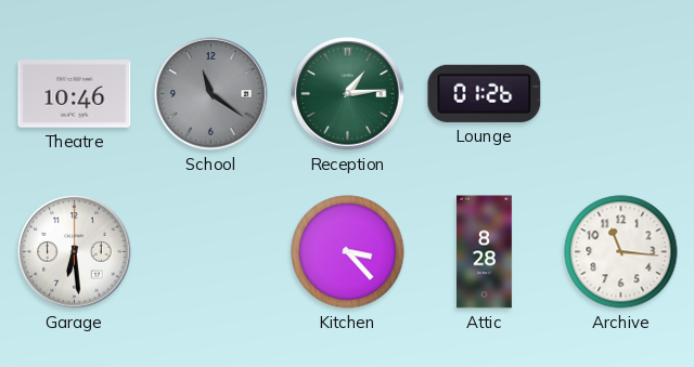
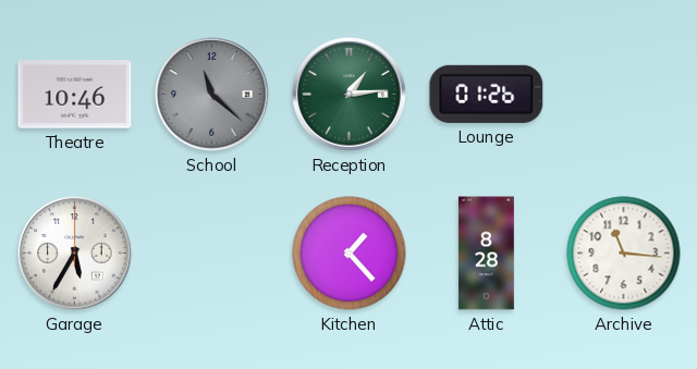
School: 11:21 -> 11:22 (212, 95)
Garage: 6:29 -> 5:35 (75, 254)
Kitchen: 3:23 -> 1:23 (350, 254)
